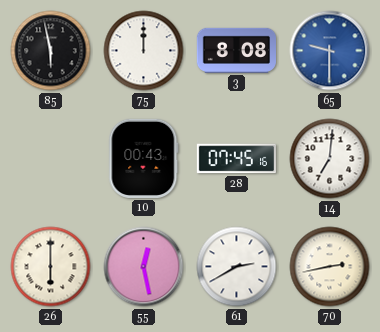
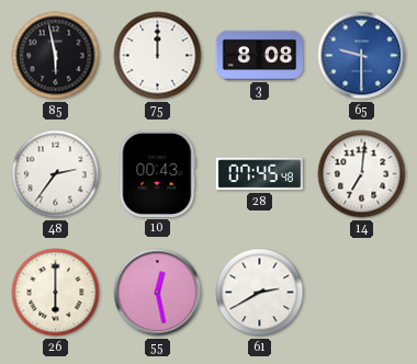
48: none -> 2:36 (56, 174)
28: 07:45:16 -> 07:45:48 (259, 174)
70: 2:43 -> none (330, 267)
